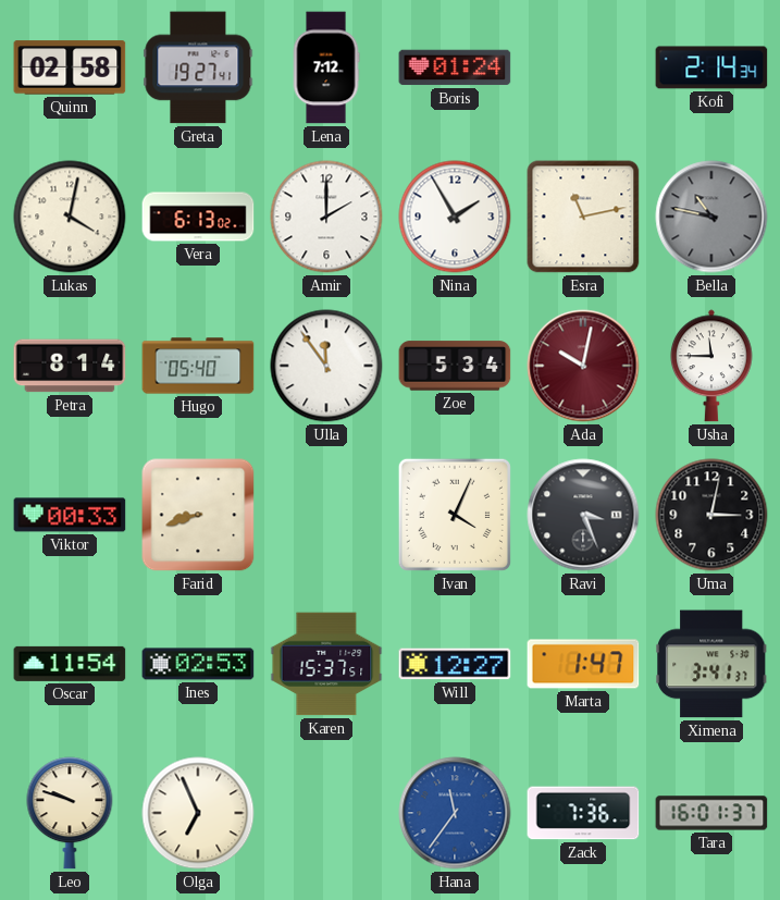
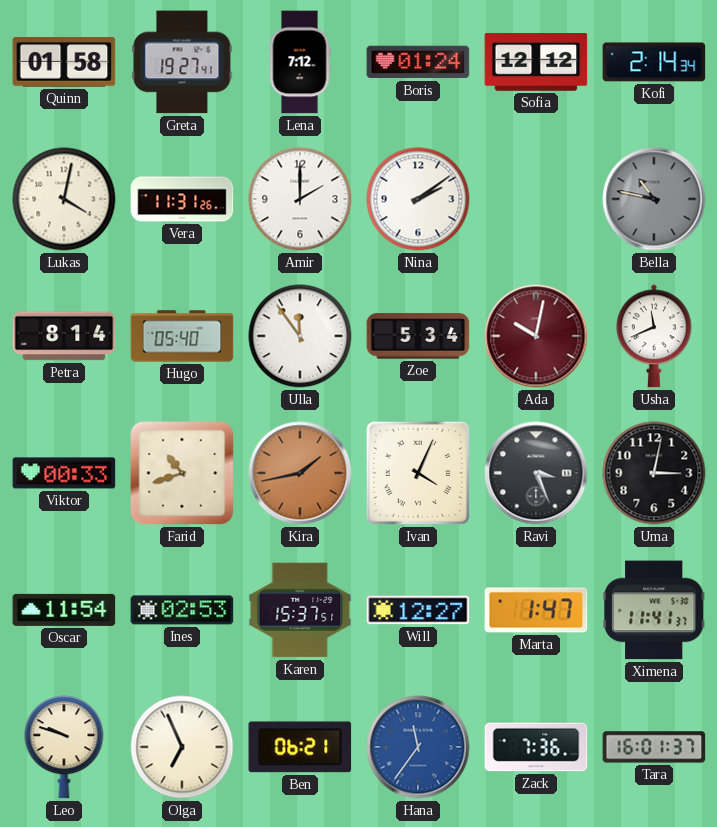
Quinn: 02:58 -> 01:58 (64, 62)
Sofia: none -> 12:12 (536, 62)
Vera: 6:13 -> 11:31 (182, 199)
Nina: 1:55 -> 2:09 (418, 199)
Esra: 11:13 -> none (583, 217)
Usha: 11:45 -> 11:41 (655, 336)
Farid: 8:42 -> 10:42 (182, 473)
Kira: none -> 1:43 (300, 473)
Ximena: 3:41 -> 11:41 (655, 610)
Ben: none -> 06:21 (300, 747)
